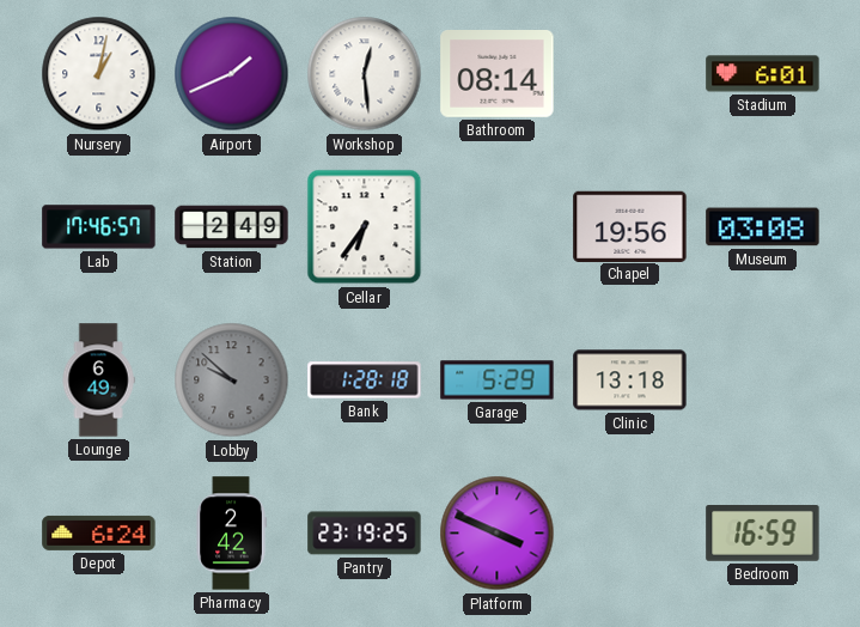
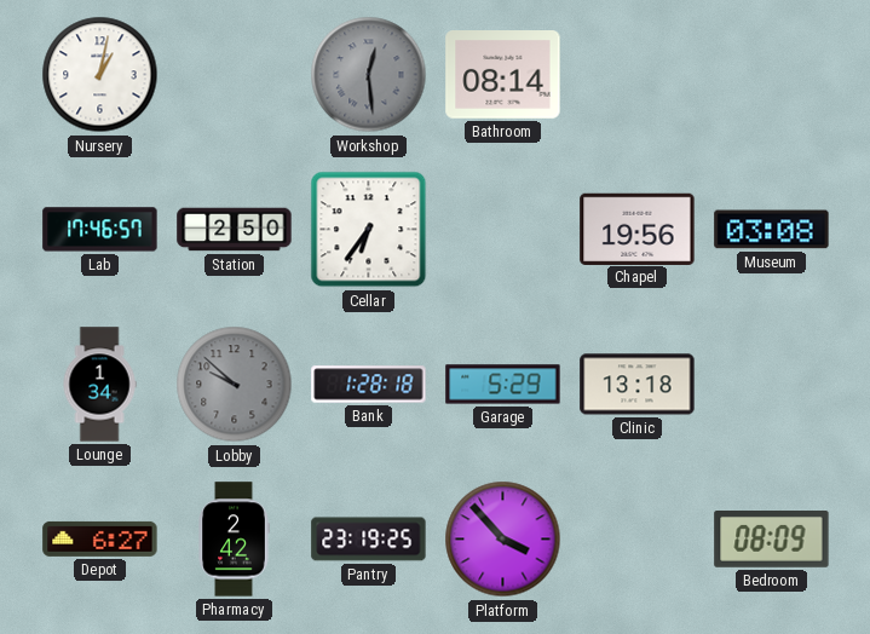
Airport: 1:41 -> none (232, 74)
Workshop dial: white -> grey (369, 75)
Stadium: 6:01 -> none (763, 74)
Station: 2:49 -> 2:50 (235, 230)
Lounge: 6:49 -> 1:34 (99, 385)
Depot: 6:24 -> 6:27 (100, 538)
Platform: 3:49 -> 3:53 (503, 540)
Bedroom: 16:59 -> 08:09 (772, 540)
